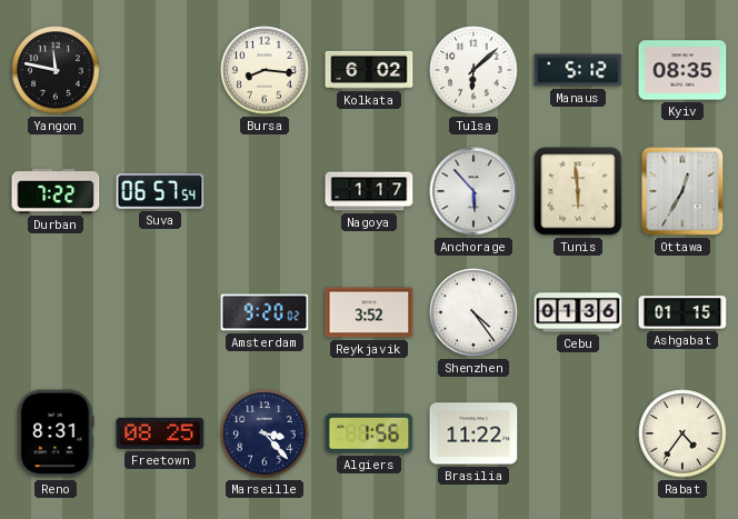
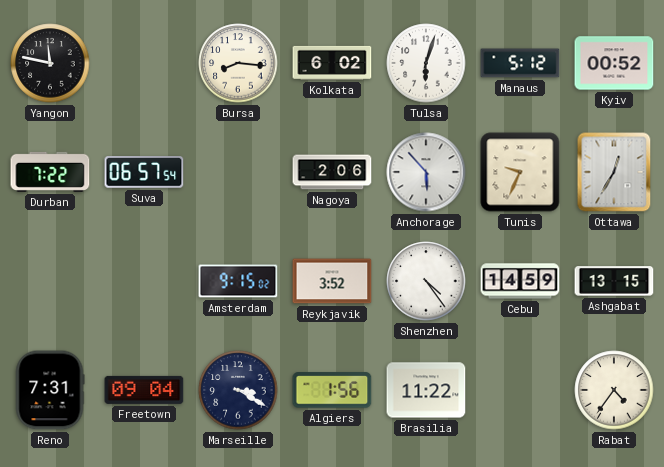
Tulsa: 6:08 -> 6:03 (426, 63)
Kyiv: 08:35 -> 00:52 (614, 63)
Nagoya: 1:17 -> 2:06 (332, 172)
Tunis: 5:59 -> 9:34 (520, 172)
Amsterdam: 9:20 -> 9:15 (238, 281)
Cebu: 01:36 -> 14:59 (520, 281)
Ashgabat: 01:15 -> 13:15 (614, 281)
Reno: 8:31 -> 7:31 (50, 390)
Freetown: 08:25 -> 09:04 (144, 390)
Marseille: 3:23 -> 3:20 (238, 390)
